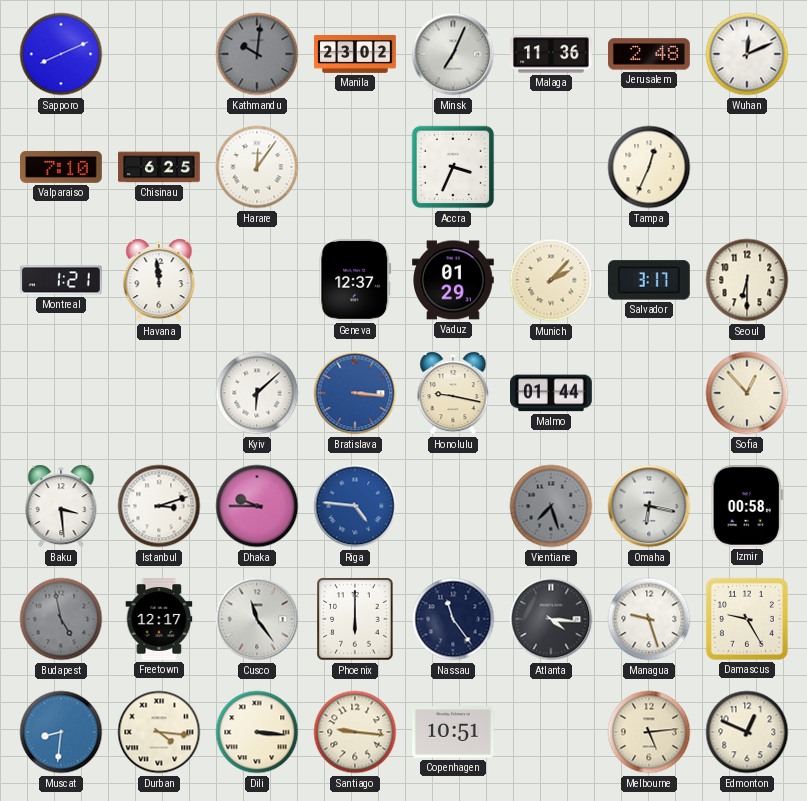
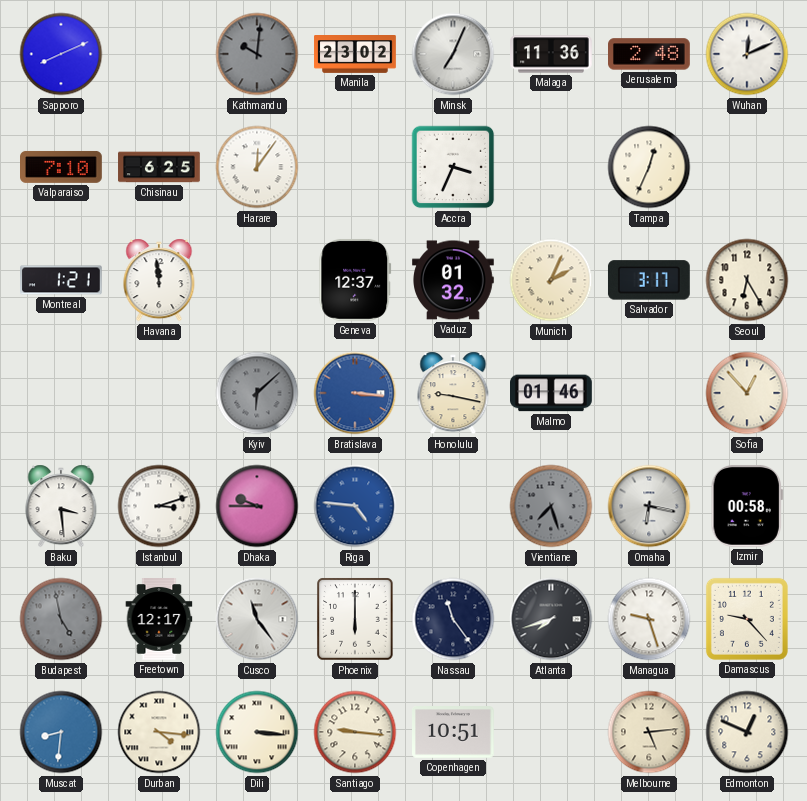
Vaduz: 01:29 -> 01:32 (454, 280)
Munich: 2:07 -> 2:04 (551, 280)
Seoul: 6:30 -> 6:25 (747, 280)
Kyiv dial: white -> grey (257, 393)
Malmo: 01:44 -> 01:46 (552, 393)
Atlanta: 4:16 -> 7:42 (551, 619)
Damascus: 9:25 -> 9:23 (747, 619)
